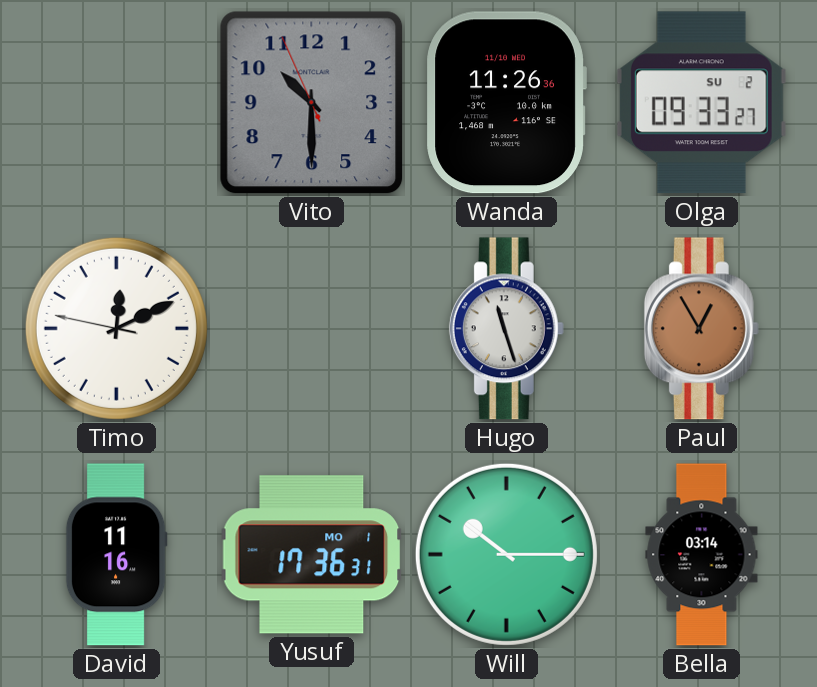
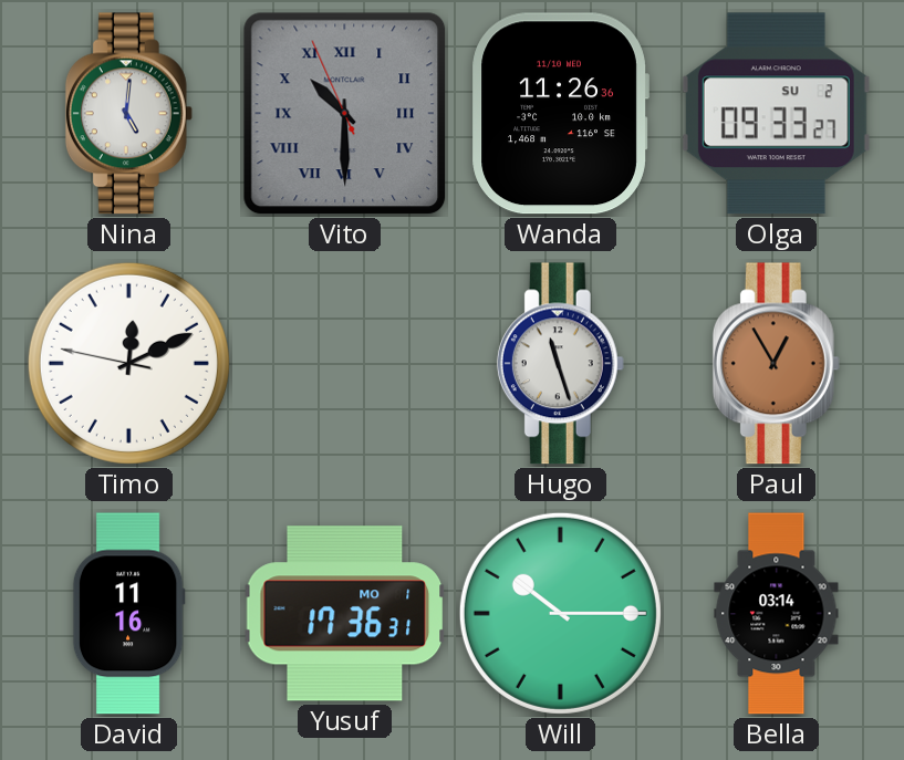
Nina: none -> 5:01 (128, 114)
Vito numerals: Arabic -> Roman (345, 114)
